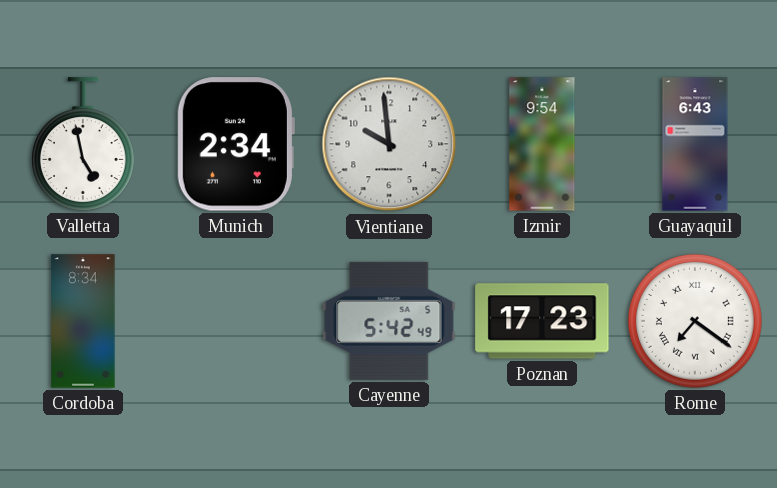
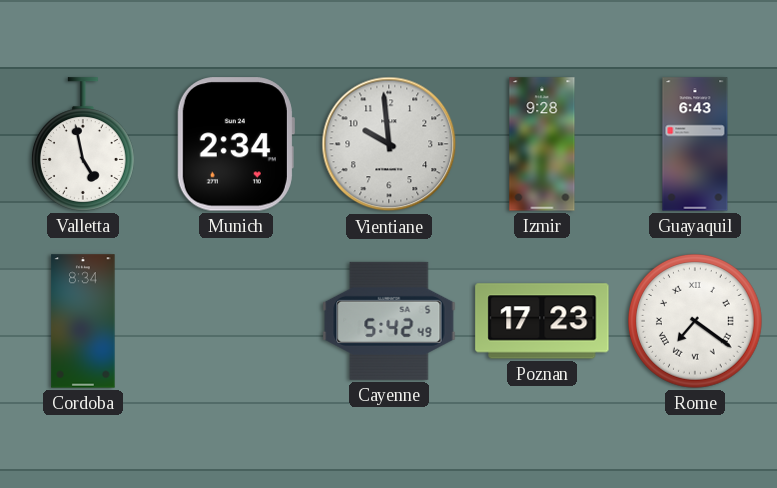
Izmir: 9:54 -> 9:28 (542, 144)
